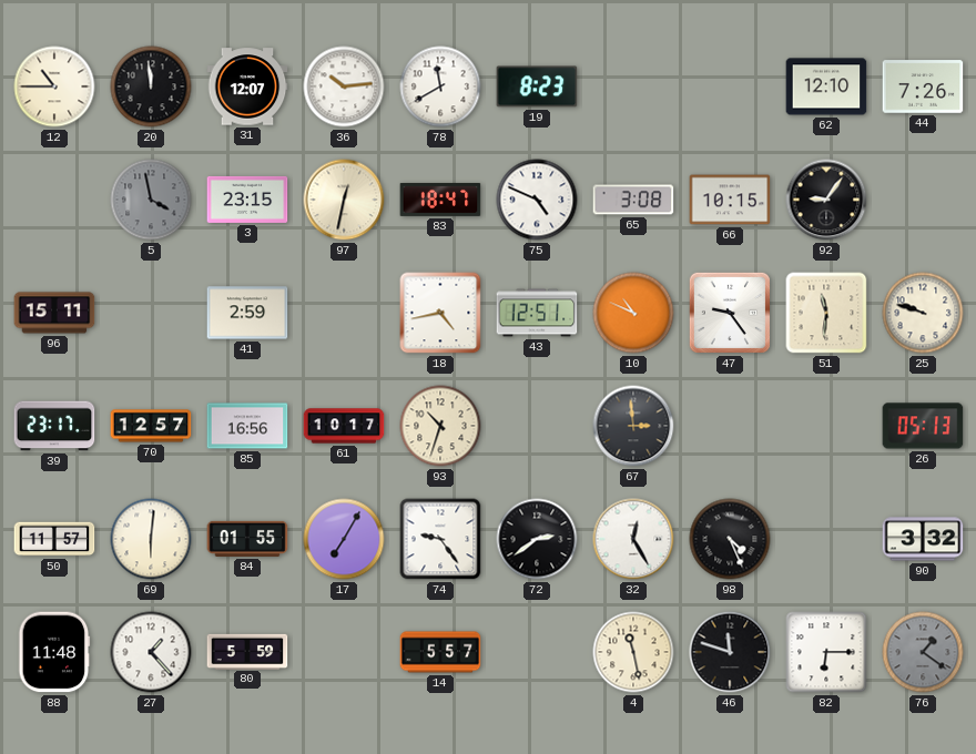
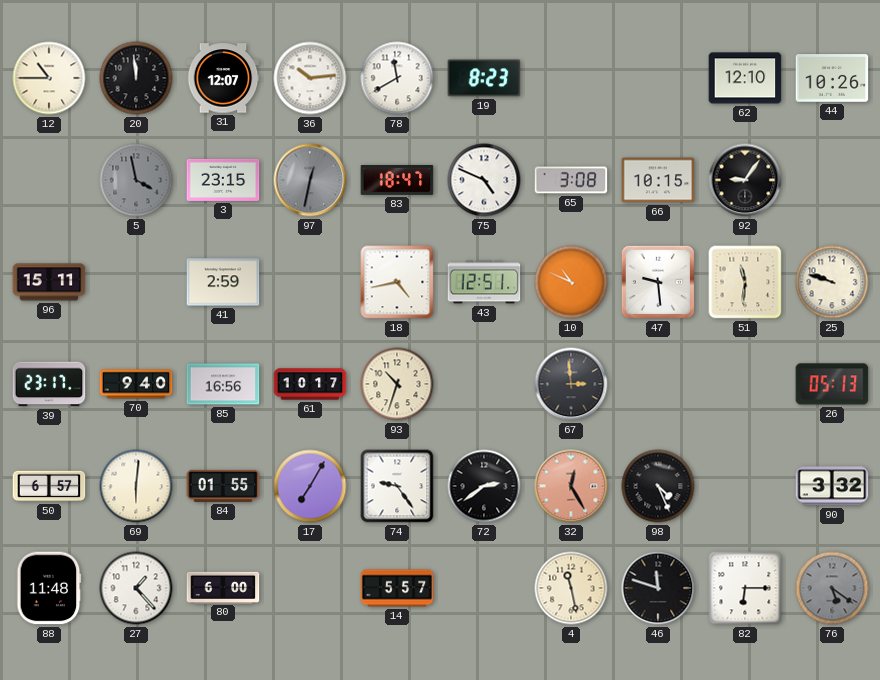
44: 7:26 -> 10:26 (832, 78)
97 dial: cream -> grey (310, 180)
47: 9:24 -> 9:29 (658, 282)
70: 12:57 -> 9:40 (136, 384)
50: 11:57 -> 6:57 (49, 486)
32 dial: white -> salmon (571, 486)
80: 5:59 -> 6:00 (223, 587)
76: 1:21 -> 5:21 (832, 588)
